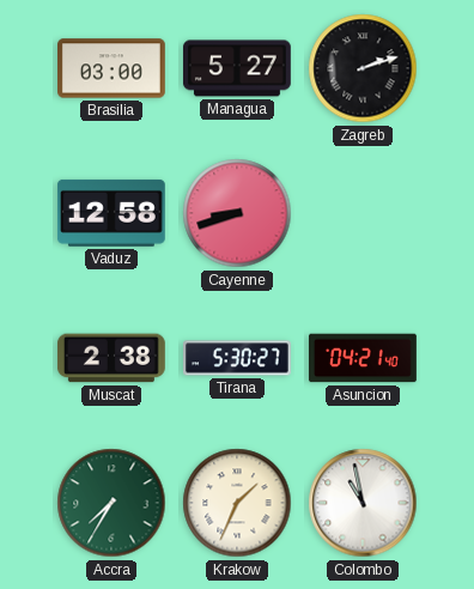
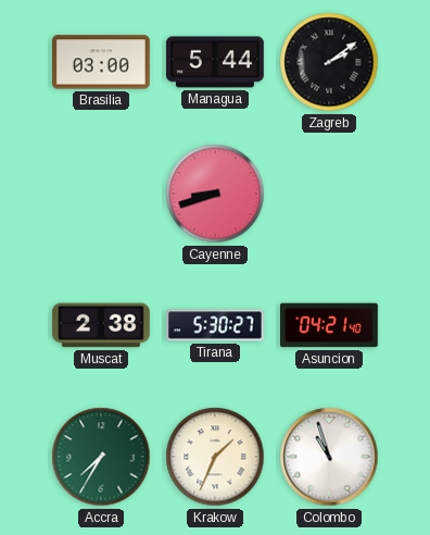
Managua: 5:27 -> 5:44 (216, 62)
Zagreb: 2:12 -> 2:09 (329, 62)
Vaduz: 12:58 -> none (111, 213)
Colombo: 10:58 -> 10:57 (329, 457)
